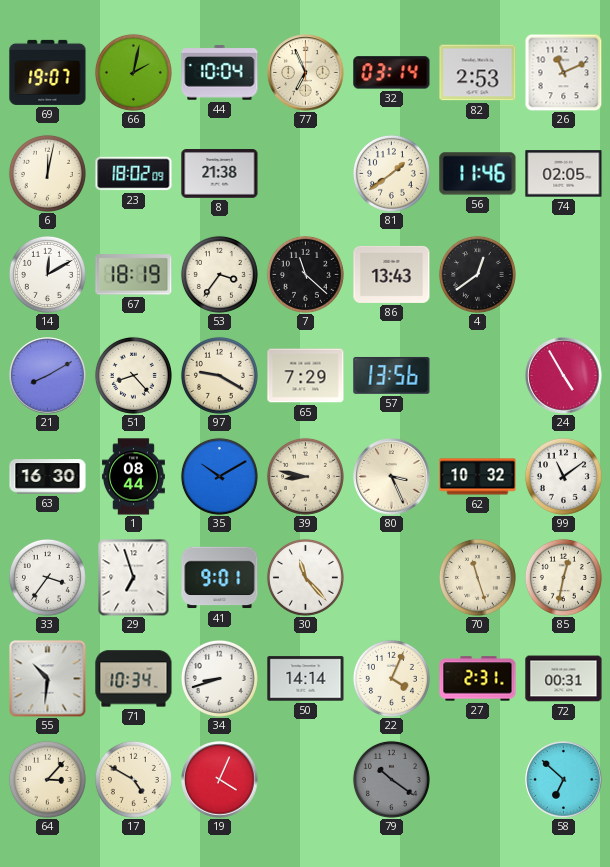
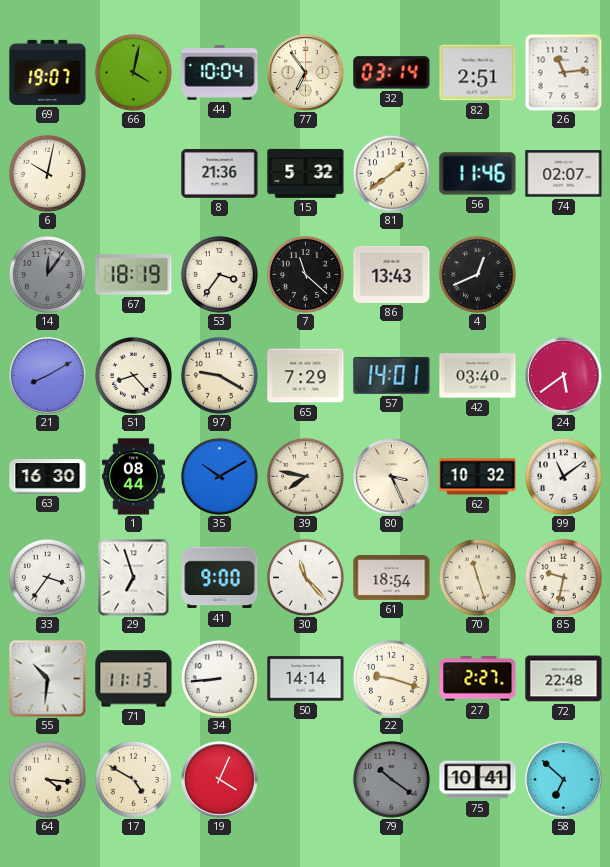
66: 2:02 -> 4:02 (133, 72)
77: 6:56 -> 6:54 (306, 73)
82: 2:53 -> 2:51 (478, 73)
26: 11:11 -> 11:14 (563, 72)
6: 12:02 -> 10:02 (47, 173)
23: 18:02 -> none (134, 174)
8: 21:38 -> 21:36 (220, 174)
15: none -> 5:32 (306, 173)
74: 02:05 -> 02:07 (564, 174)
14: 12:10 -> 12:06 (47, 274)
14 dial: white -> grey (47, 274)
4: 12:39 -> 12:41 (477, 274)
57: 13:56 -> 14:01 (392, 375)
42: none -> 03:40 (478, 376)
24: 4:55 -> 5:39 (564, 376)
39: 8:47 -> 7:47 (305, 476)
41: 9:01 -> 9:00 (220, 578)
61: none -> 18:54 (392, 578)
85: 12:32 -> 9:32 (563, 577)
71: 10:34 -> 11:13 (134, 679)
34: 8:42 -> 8:44 (219, 678)
22: 4:04 -> 9:18 (391, 678)
27: 2:31 -> 2:27 (478, 679)
72: 00:31 -> 22:48 (564, 679)
64: 3:07 -> 4:16 (47, 779)
75: none -> 10:41 (478, 780)
